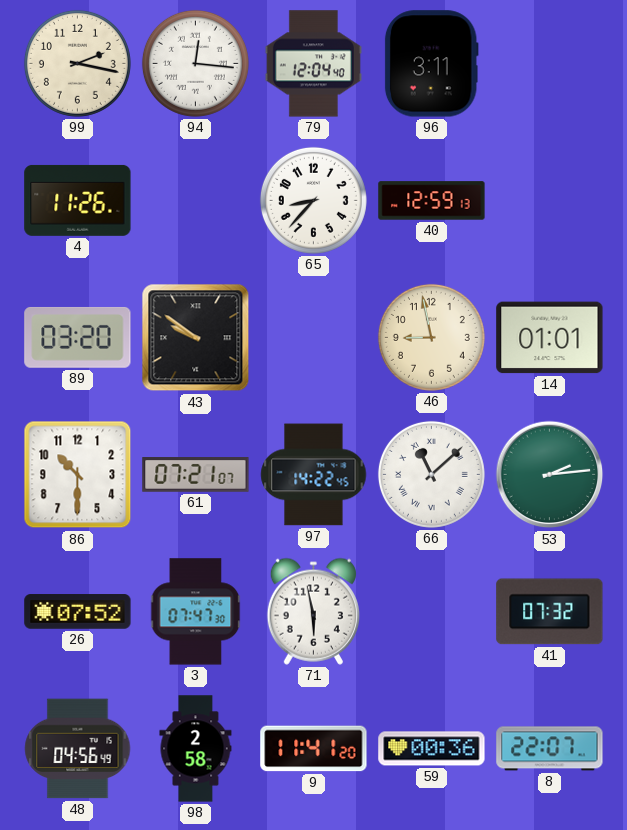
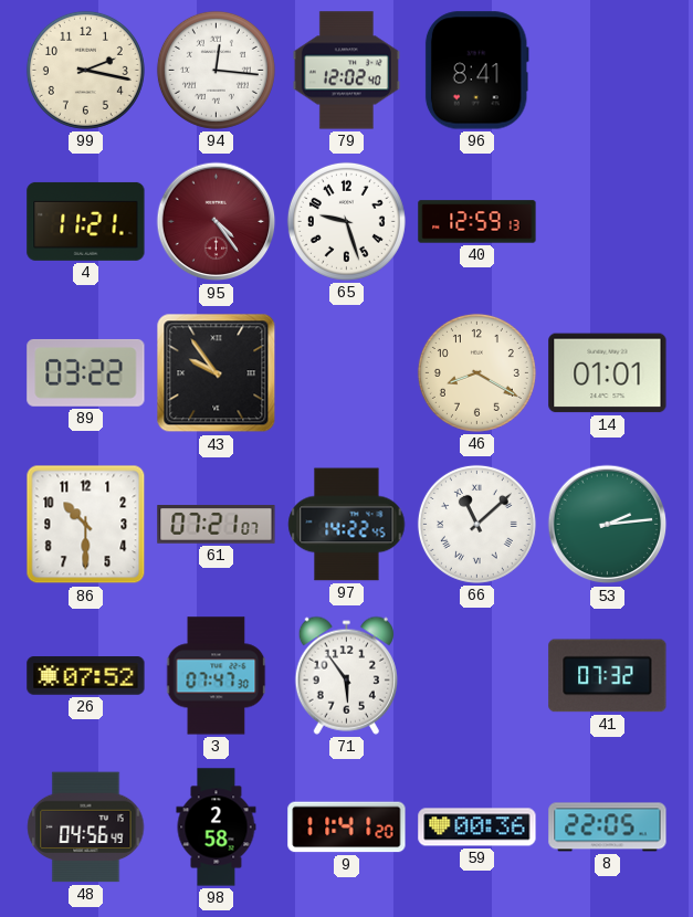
79: 12:04 -> 12:02 (346, 71)
96: 3:11 -> 8:41 (476, 71)
4: 11:26 -> 11:21 (86, 221)
95: none -> 4:24 (217, 222)
65: 8:37 -> 9:27 (346, 221)
89: 03:20 -> 03:22 (86, 372)
43: 9:51 -> 9:54 (217, 373)
46: 8:58 -> 8:20 (476, 372)
71: 5:58 -> 5:54 (346, 675)
8: 22:07 -> 22:05 (608, 828)
